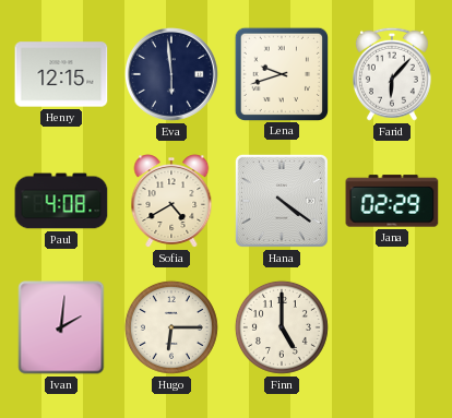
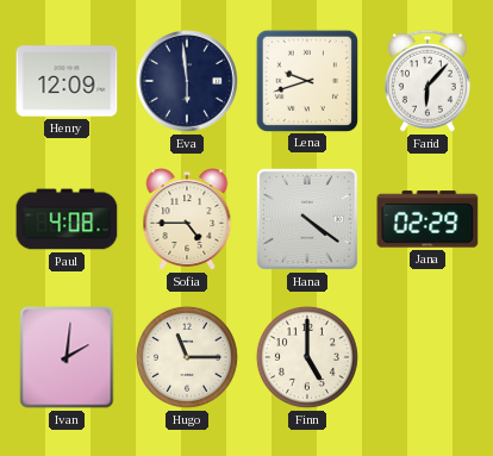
Henry: 12:15 -> 12:09 (67, 81)
Sofia: 4:40 -> 4:45 (187, 219)
Hugo: 6:15 -> 11:15 (187, 357)
